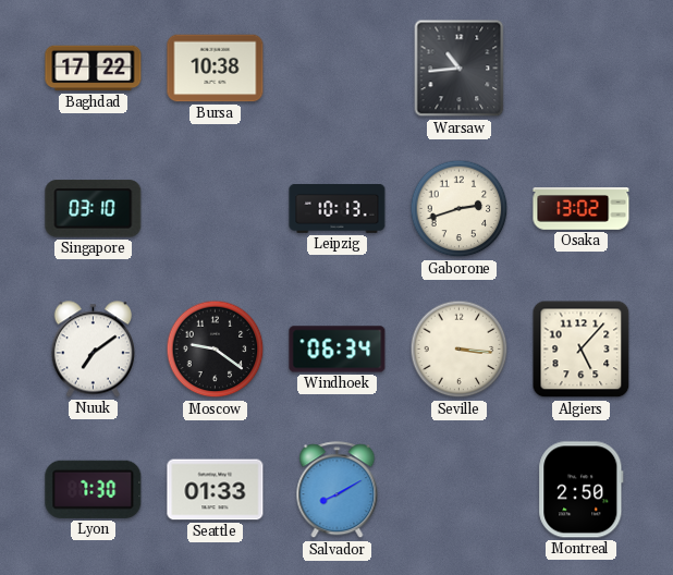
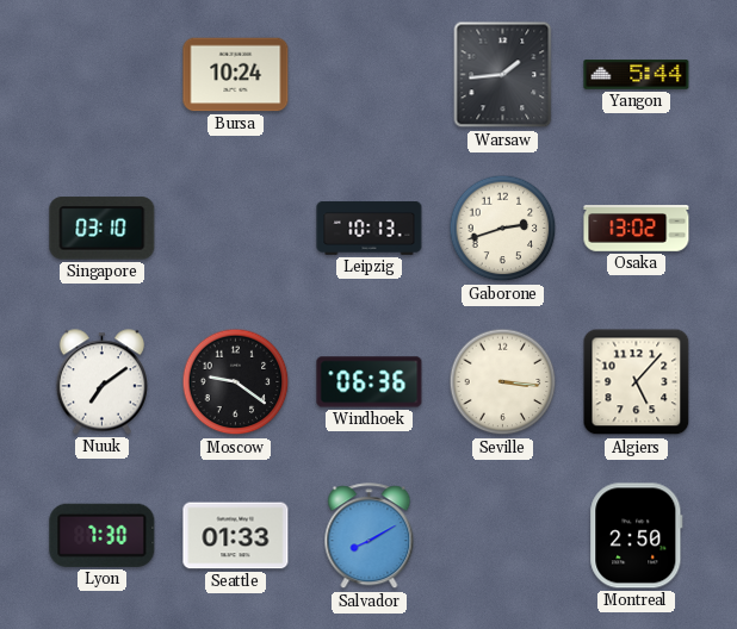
Baghdad: 17:22 -> none (94, 69)
Bursa: 10:38 -> 10:24 (236, 75)
Warsaw: 10:44 -> 1:44 (503, 75)
Yangon: none -> 5:44 (637, 75)
Windhoek: 06:34 -> 06:36 (370, 382)
